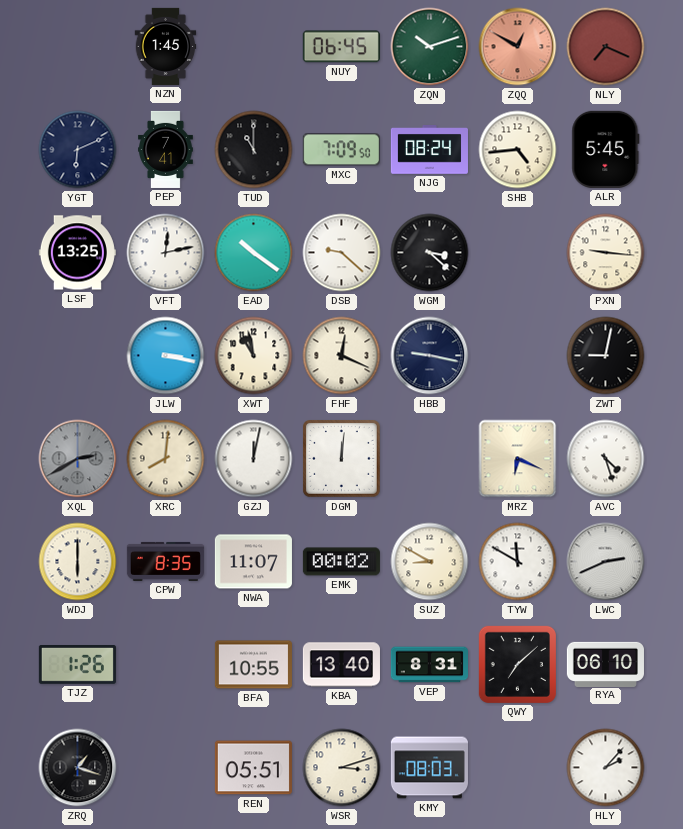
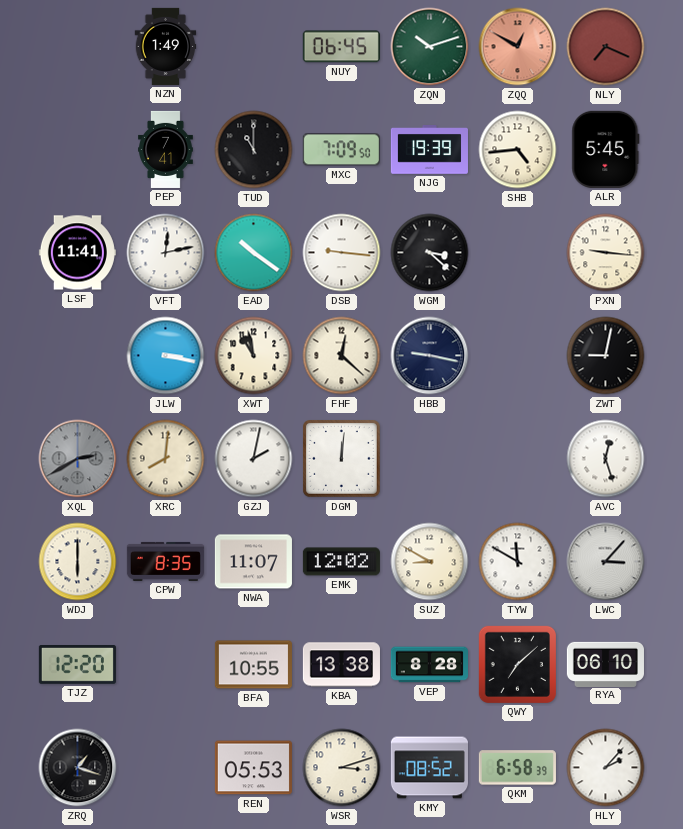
NZN: 1:45 -> 1:49 (166, 46)
YGT: 6:11 -> none (78, 150)
NJG: 08:24 -> 19:39 (429, 150)
LSF: 13:25 -> 11:41 (77, 253)
DSB: 9:22 -> 9:16 (342, 253)
FHF: 12:19 -> 12:22 (342, 356)
GZJ: 12:02 -> 2:02 (254, 459)
MRZ: 6:19 -> none (518, 459)
AVC: 4:27 -> 12:27 (606, 459)
EMK: 00:02 -> 12:02 (341, 562)
LWC: 2:41 -> 3:07 (606, 562)
TJZ: 1:26 -> 12:20 (77, 665)
KBA: 13:40 -> 13:38 (341, 665)
VEP: 8:31 -> 8:28 (429, 665)
REN: 05:51 -> 05:53 (253, 768)
KMY: 08:03 -> 08:52 (429, 768)
QKM: none -> 6:58 (517, 768)
